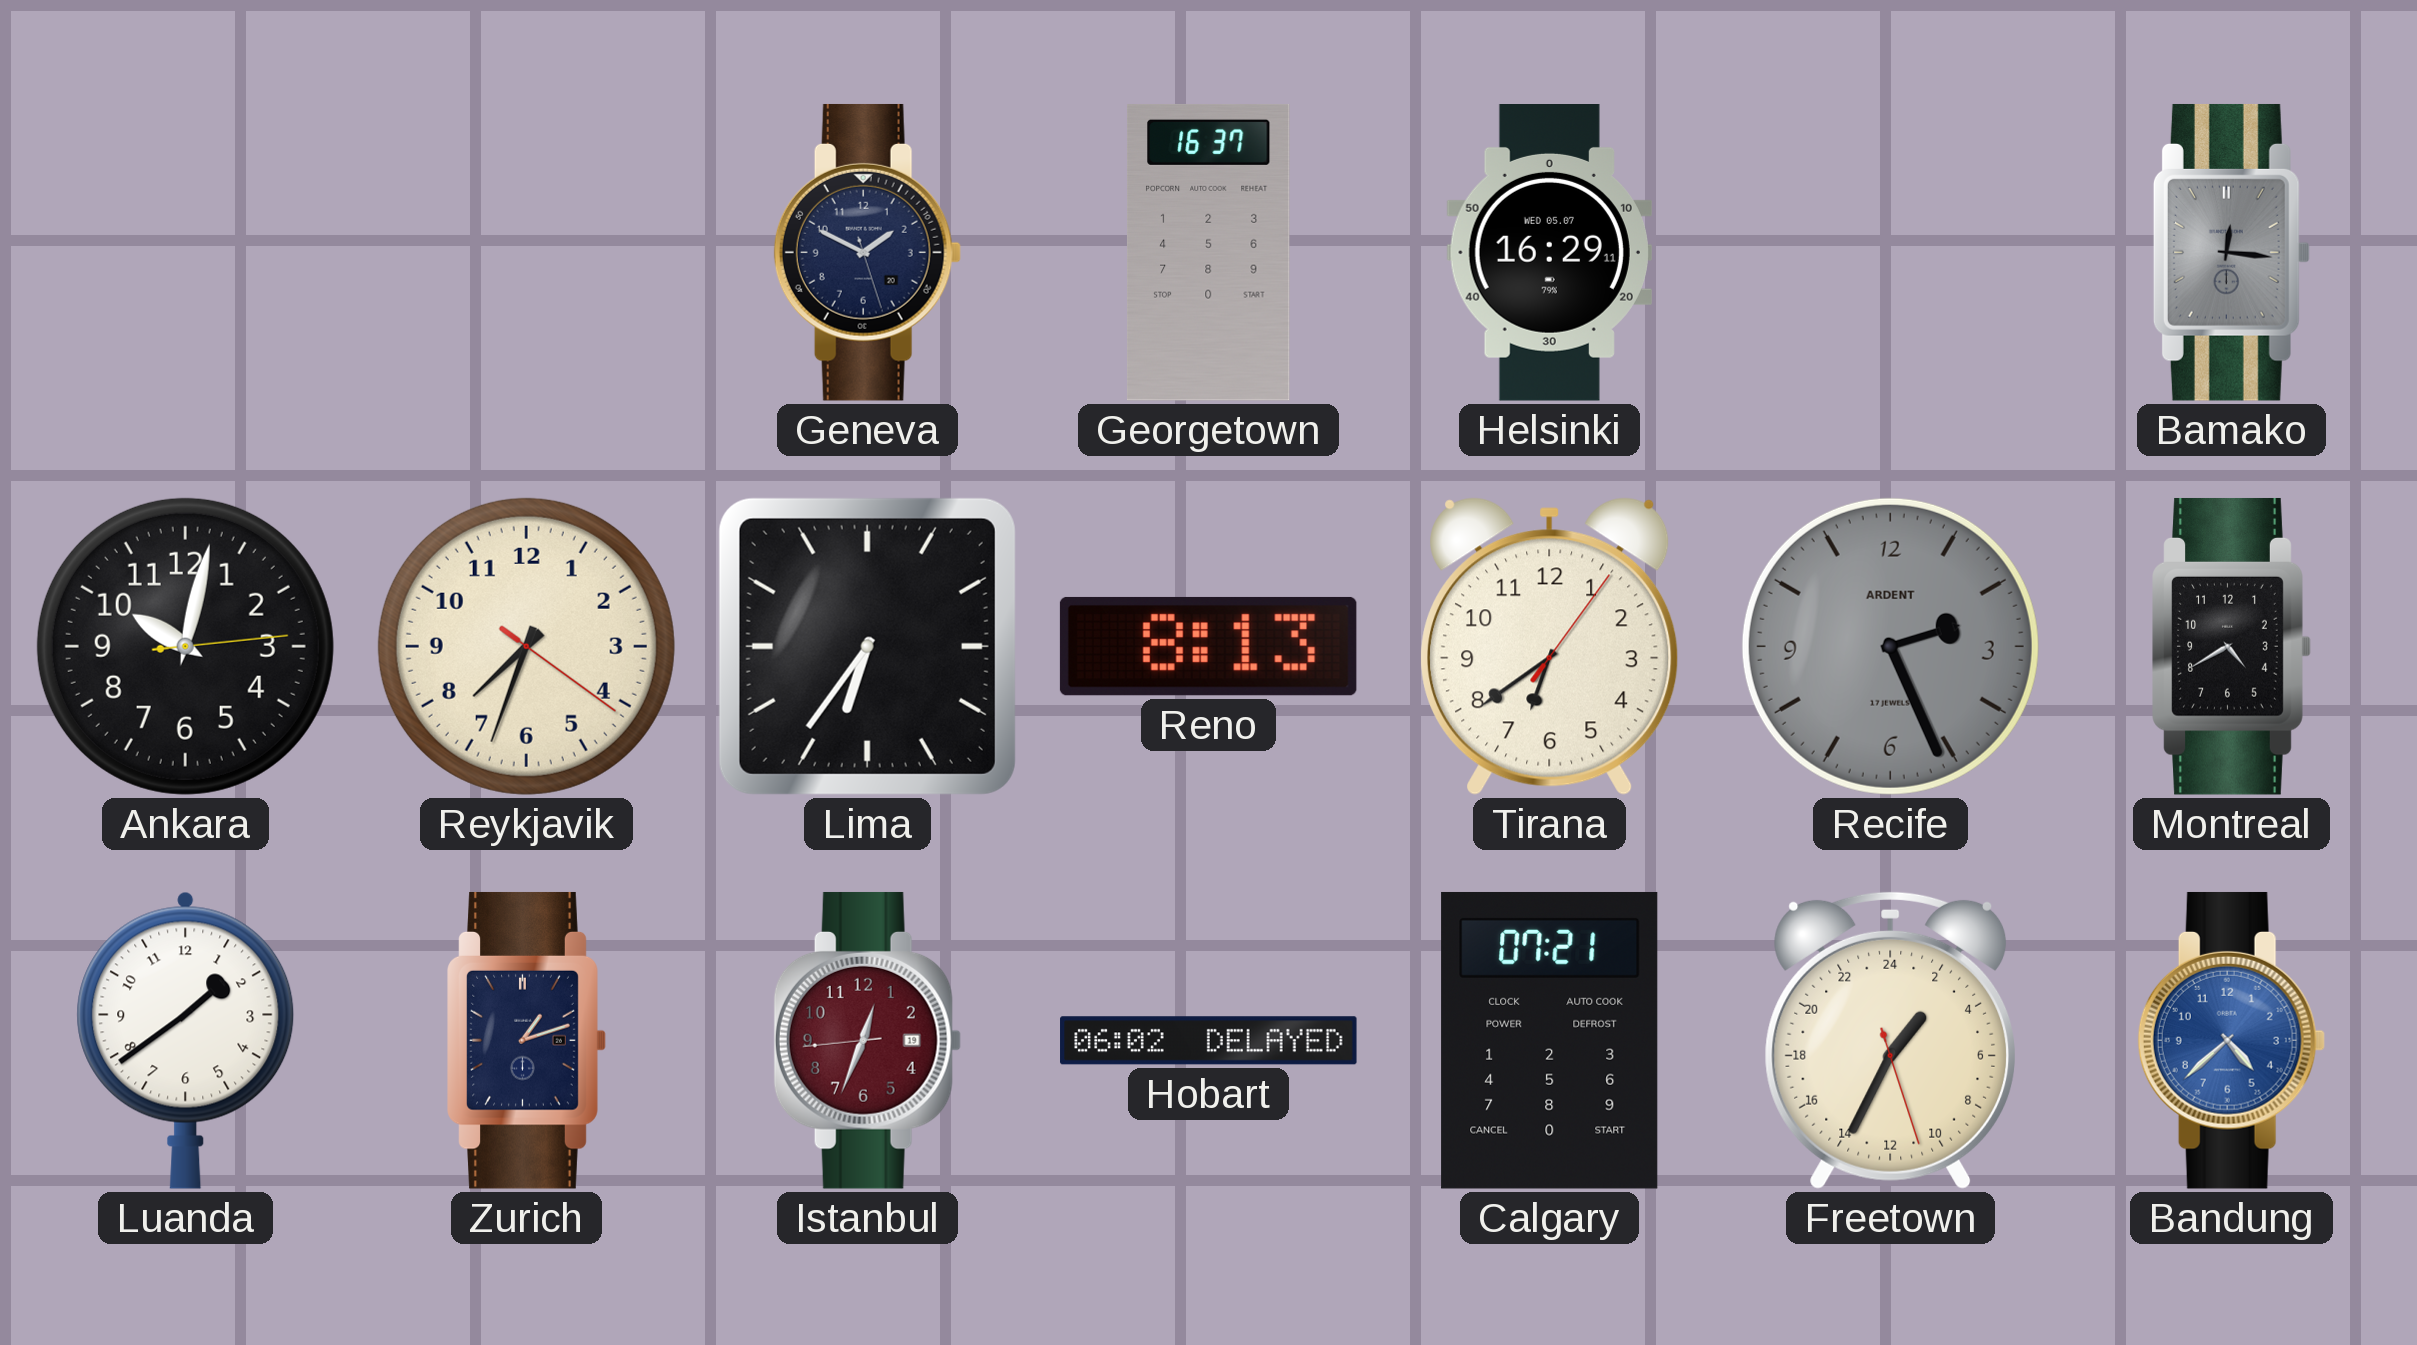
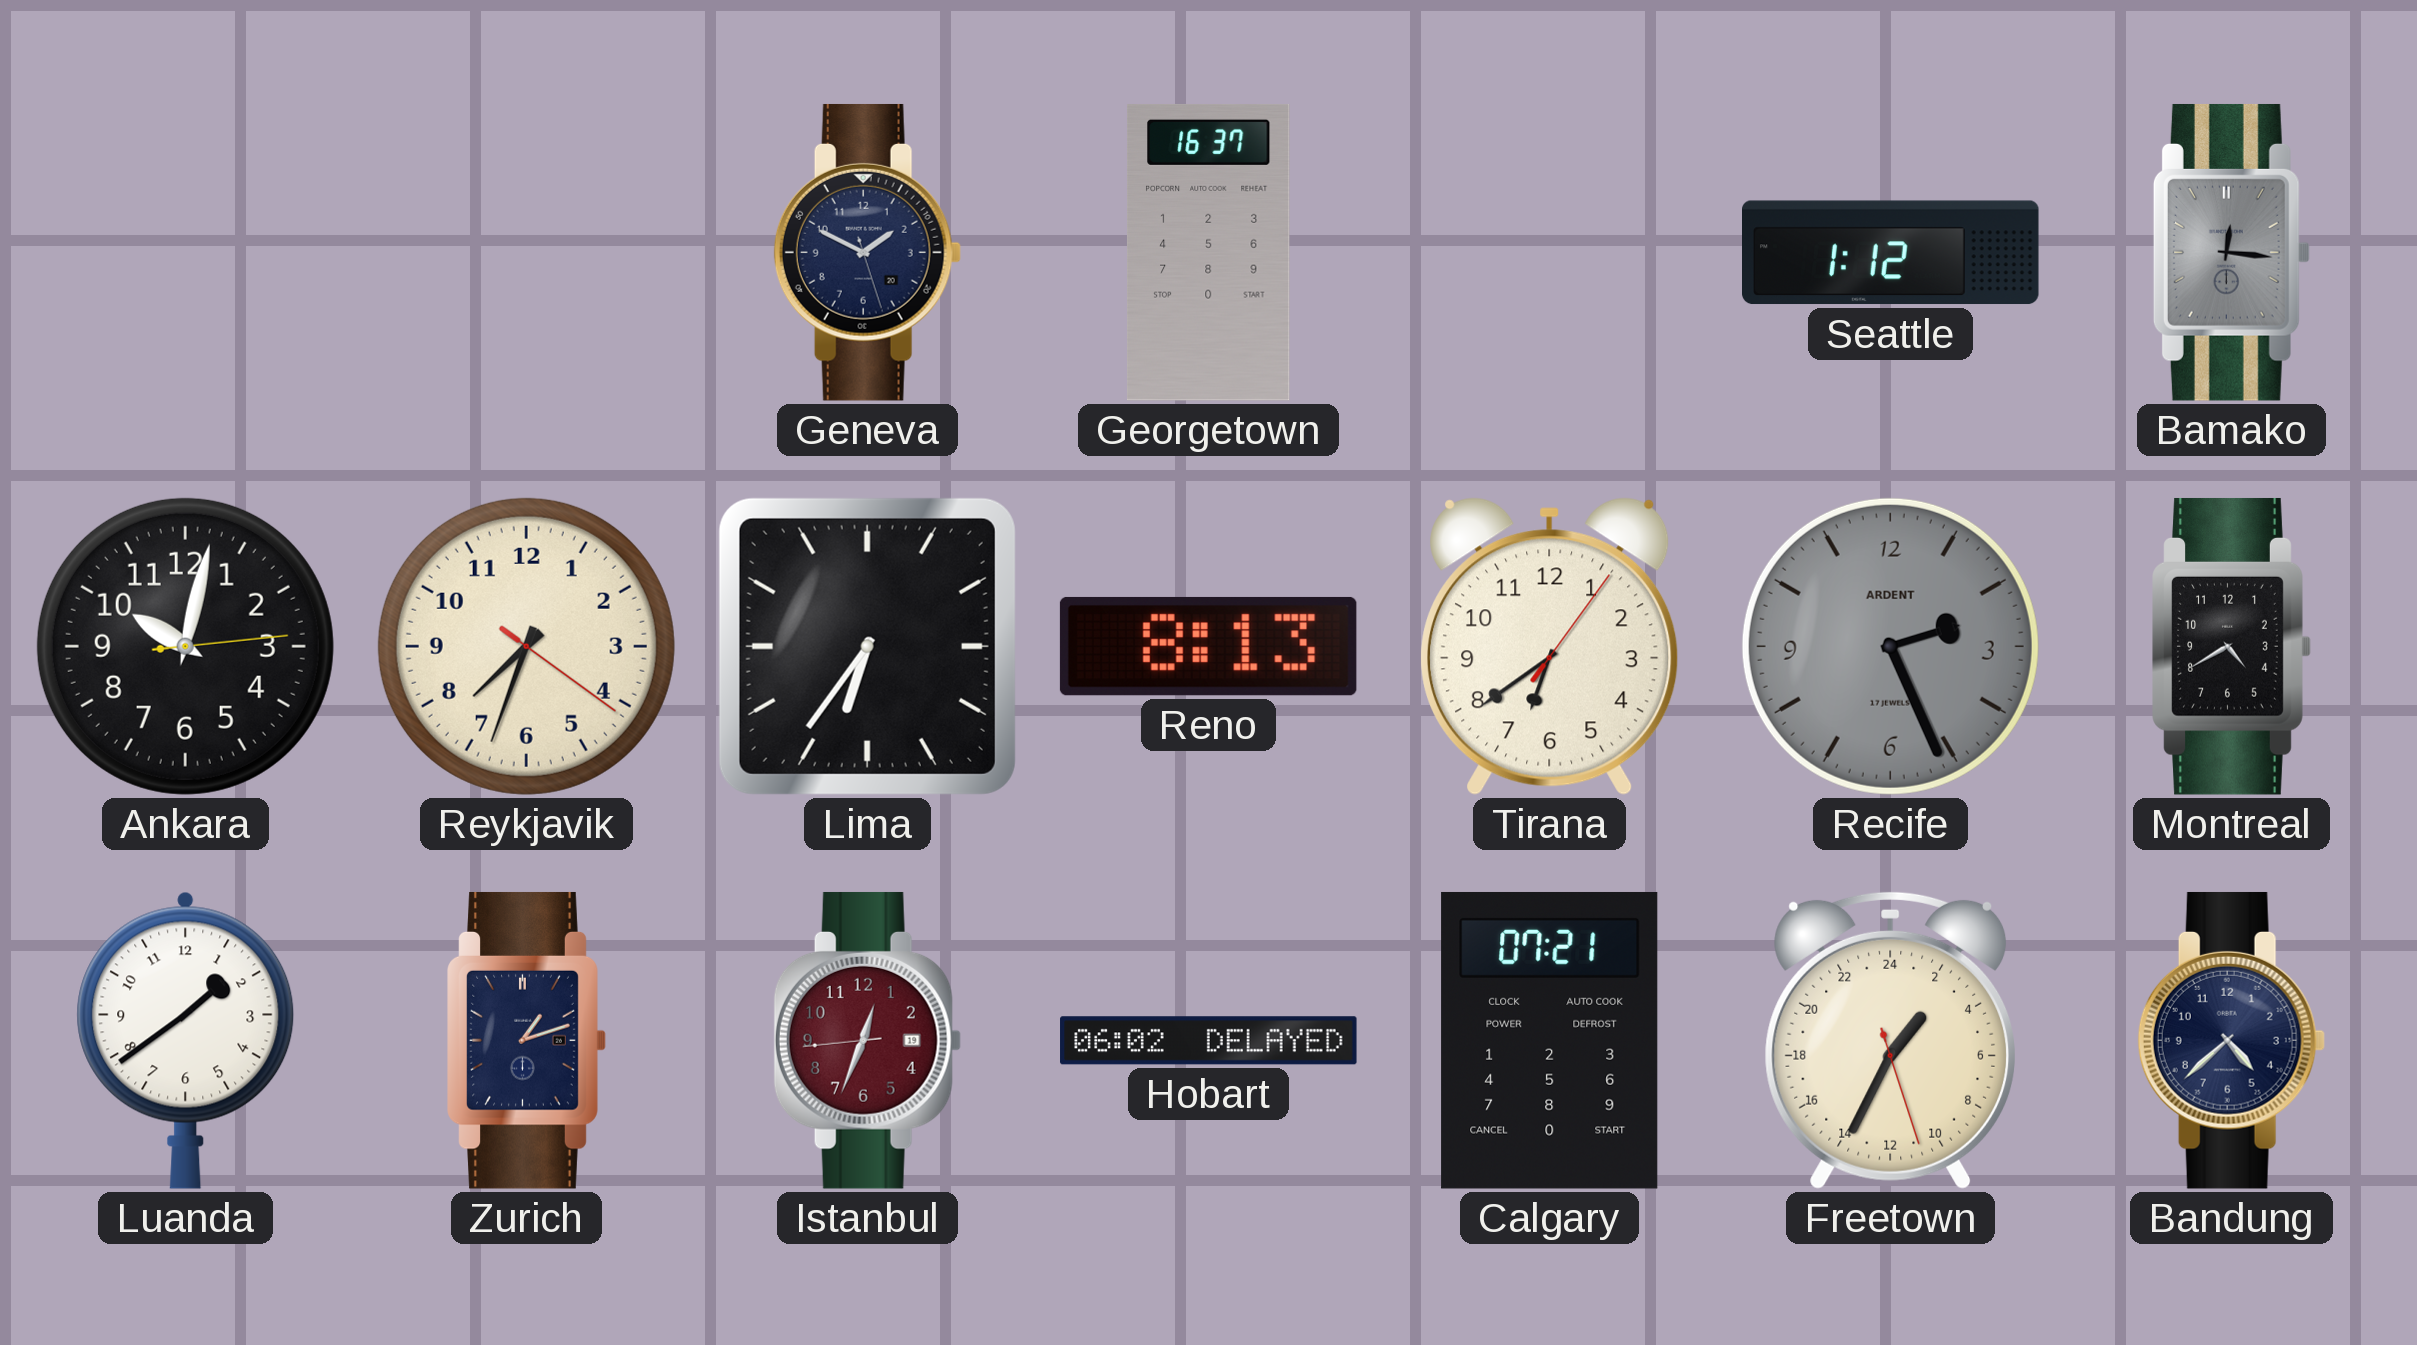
Helsinki: 16:29 -> none (1549, 253)
Seattle: none -> 1:12 (1891, 253)
Bandung dial: blue -> navy (2231, 1040)
